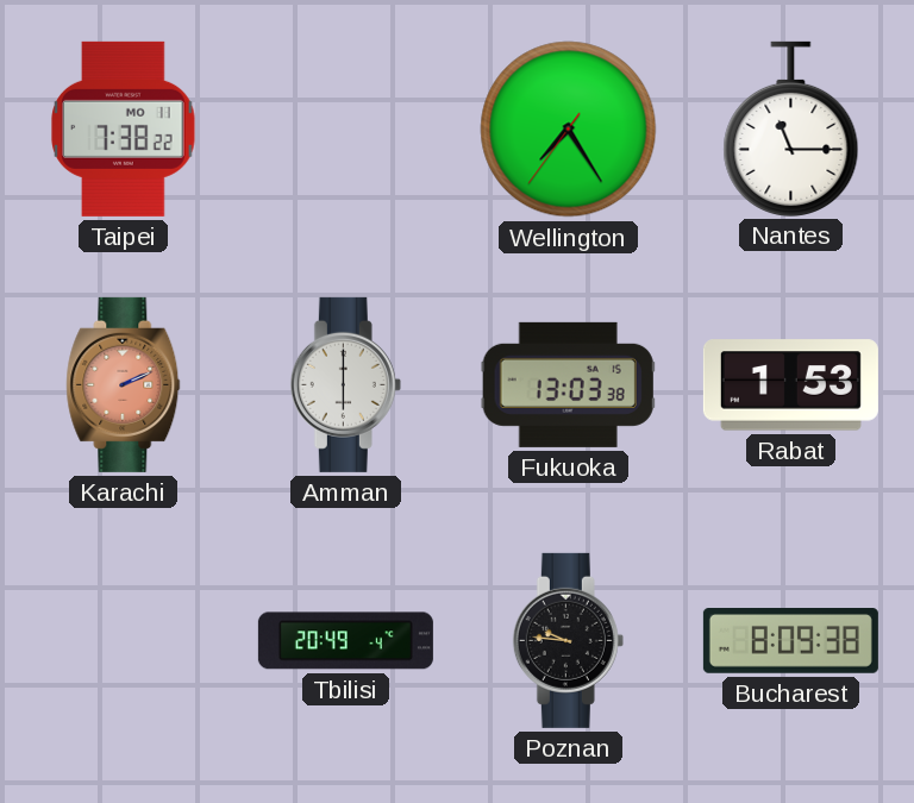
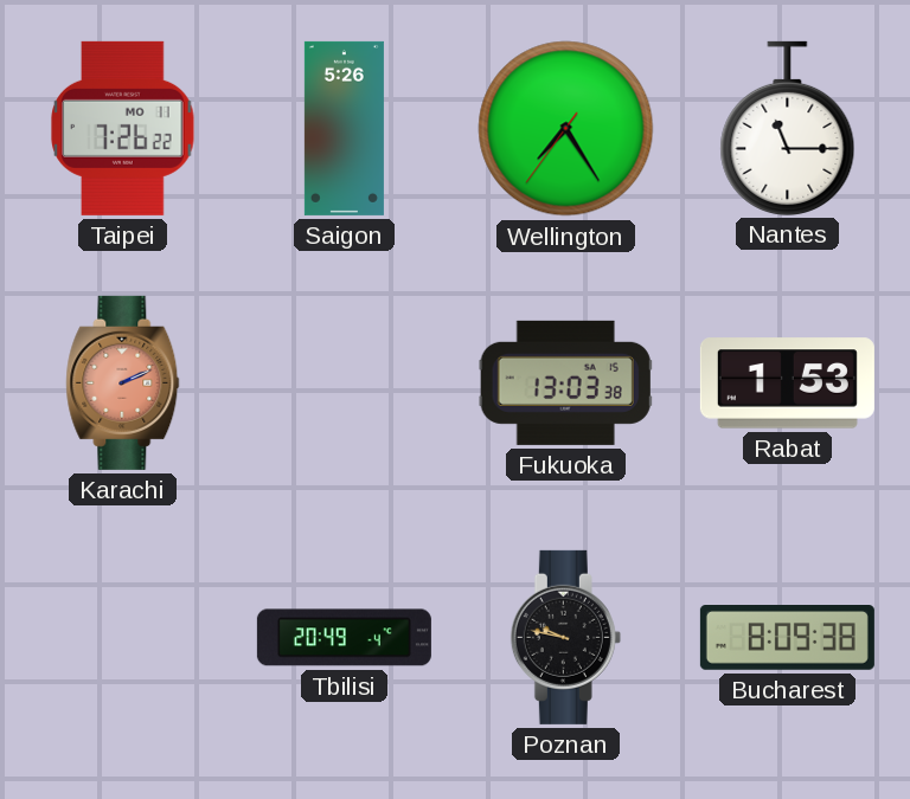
Taipei: 7:38 -> 7:26 (123, 128)
Saigon: none -> 5:26 (344, 128)
Amman: 6:00 -> none (345, 384)
Poznan: 9:46 -> 9:47 (565, 637)
